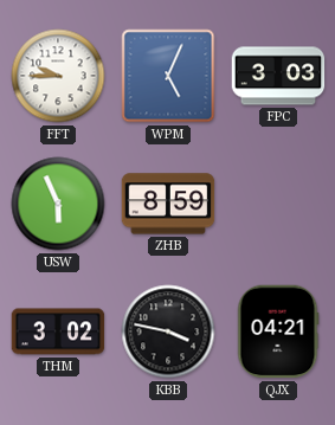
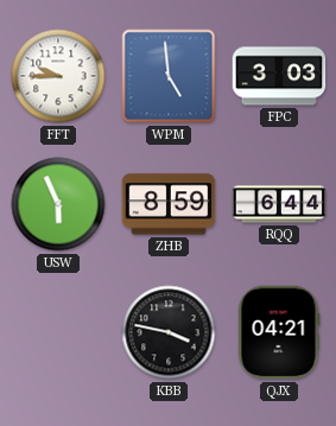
WPM: 5:04 -> 4:59 (169, 76)
RQQ: none -> 6:44 (279, 204)
THM: 3:02 -> none (58, 331)
